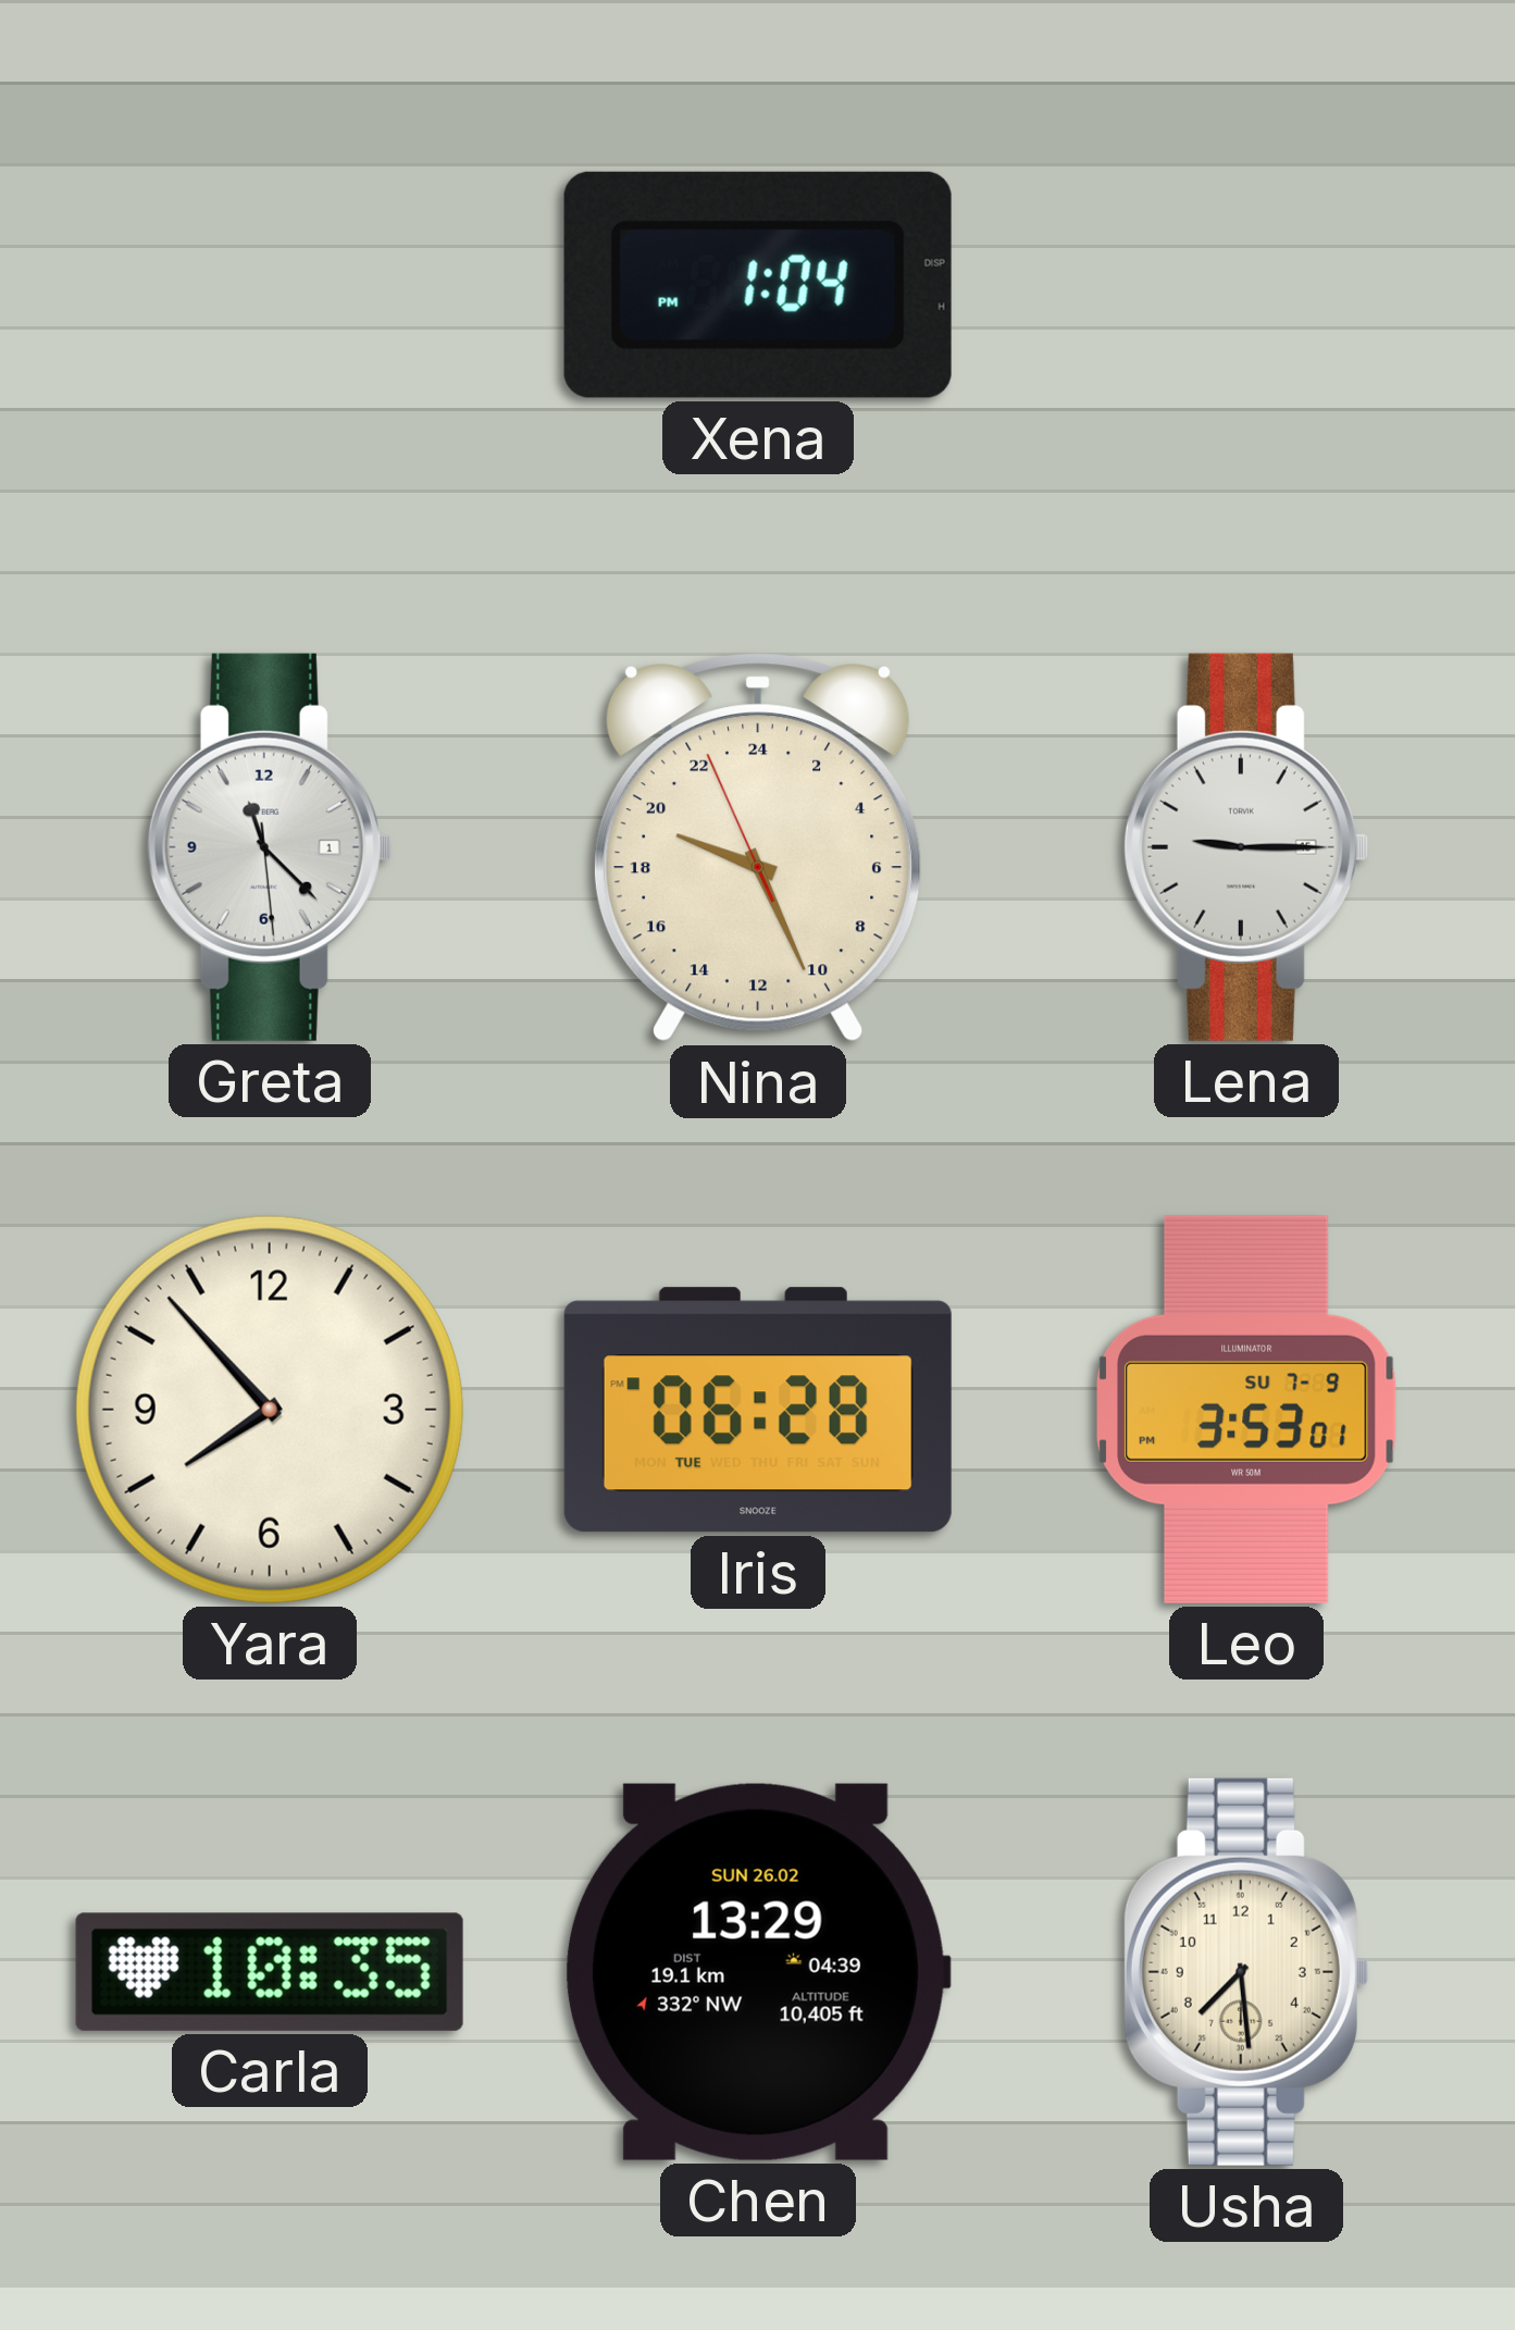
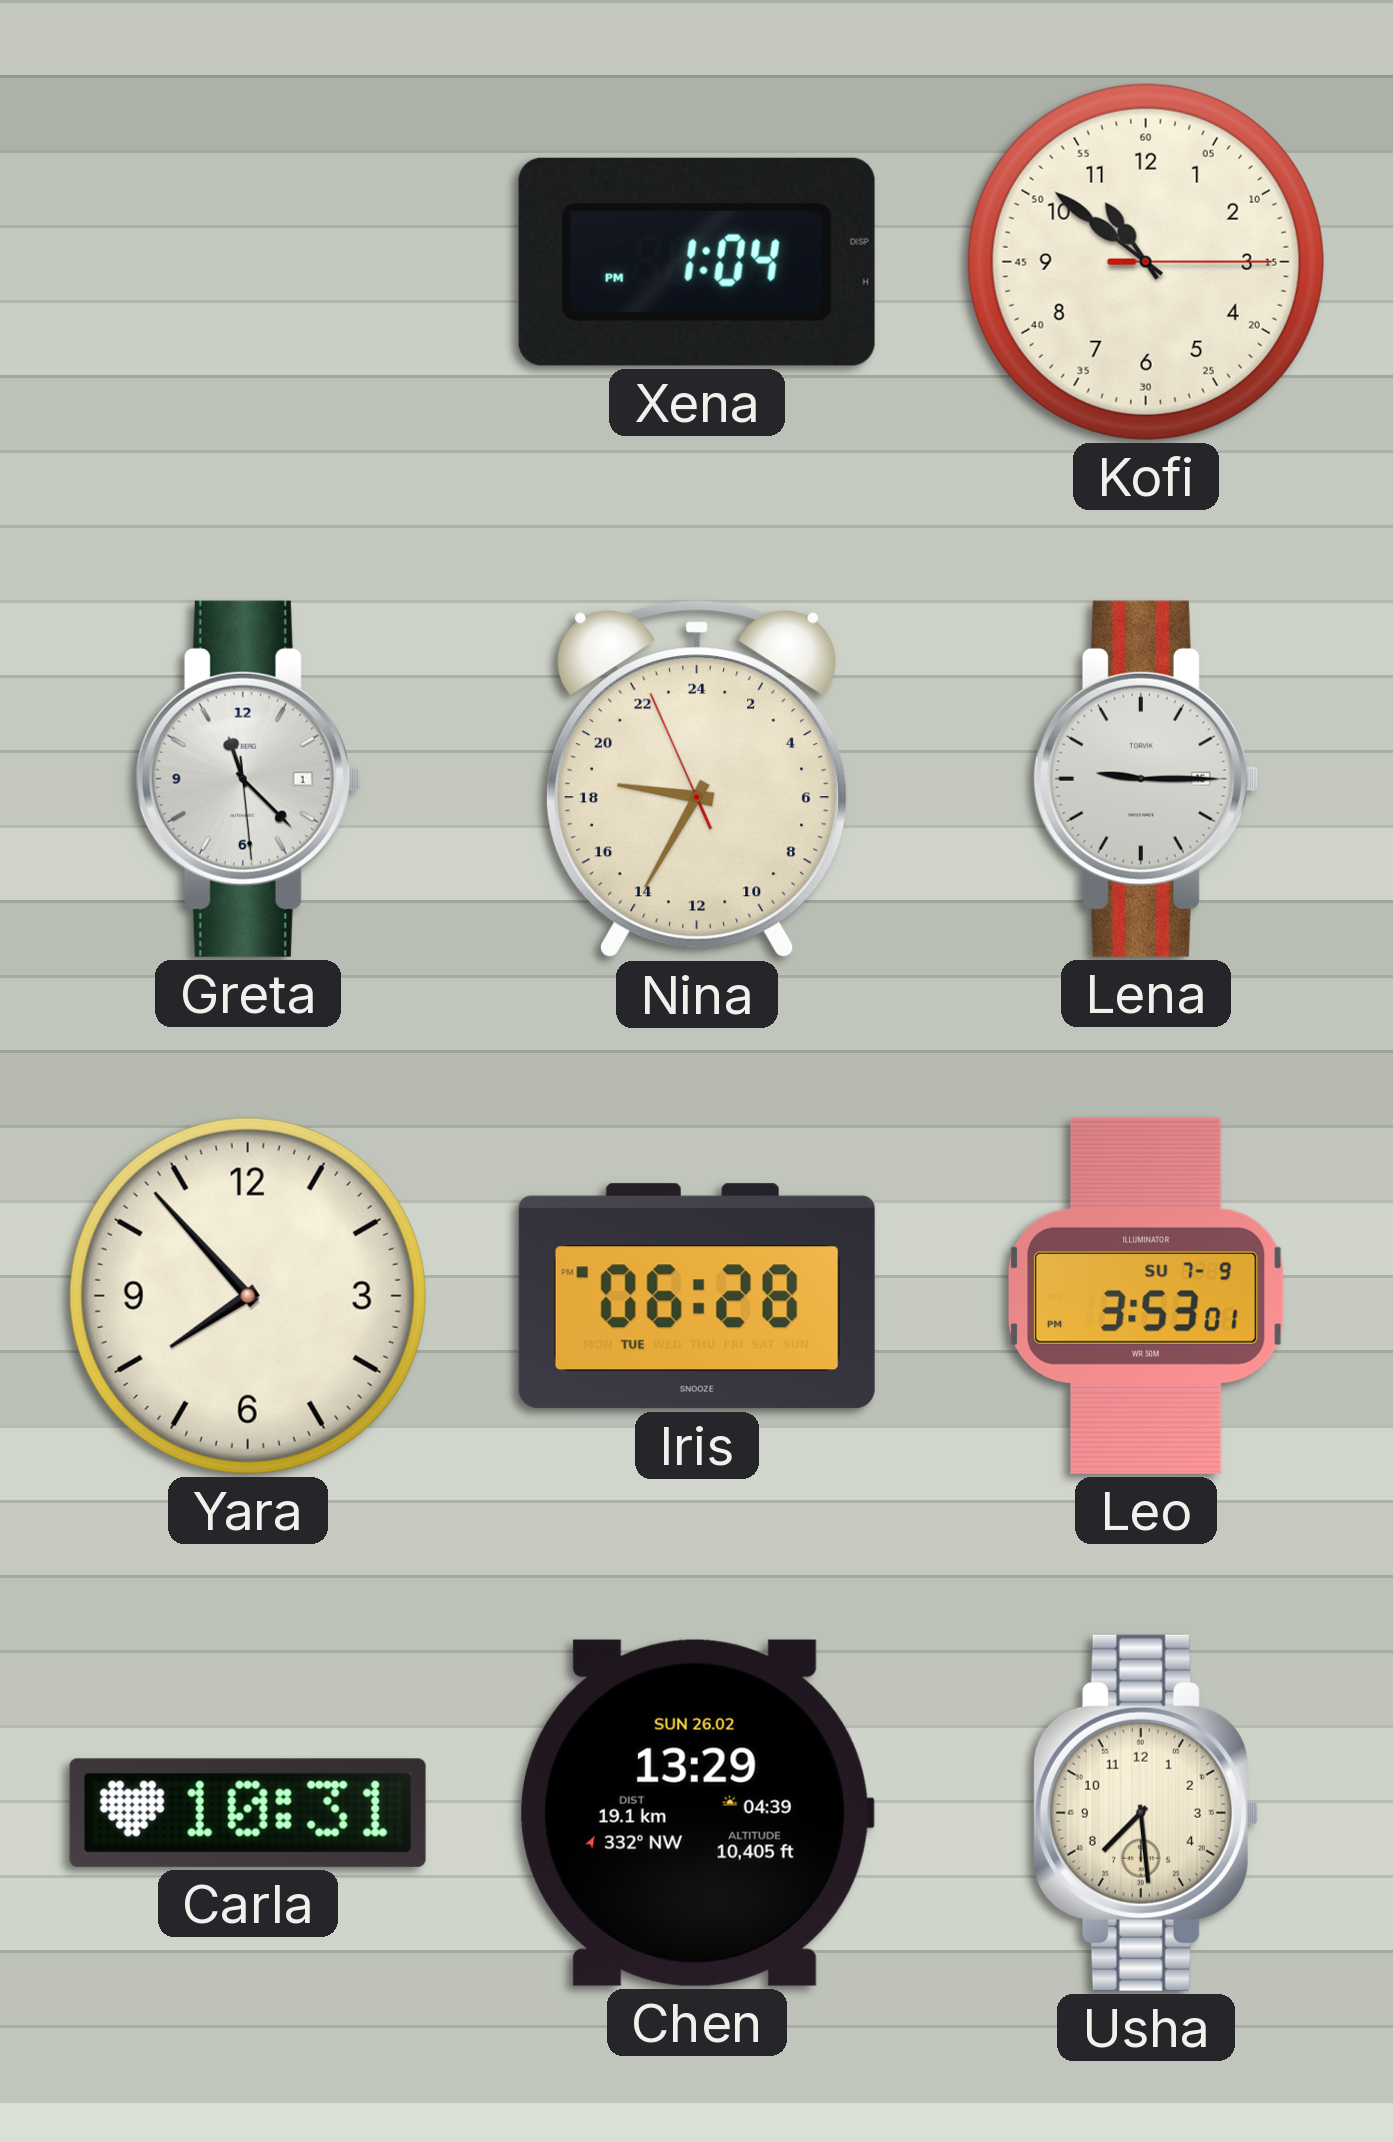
Kofi: none -> 10:51 (1146, 262)
Nina: 19:25 -> 18:34 (697, 779)
Carla: 10:35 -> 10:31 (248, 1813)
